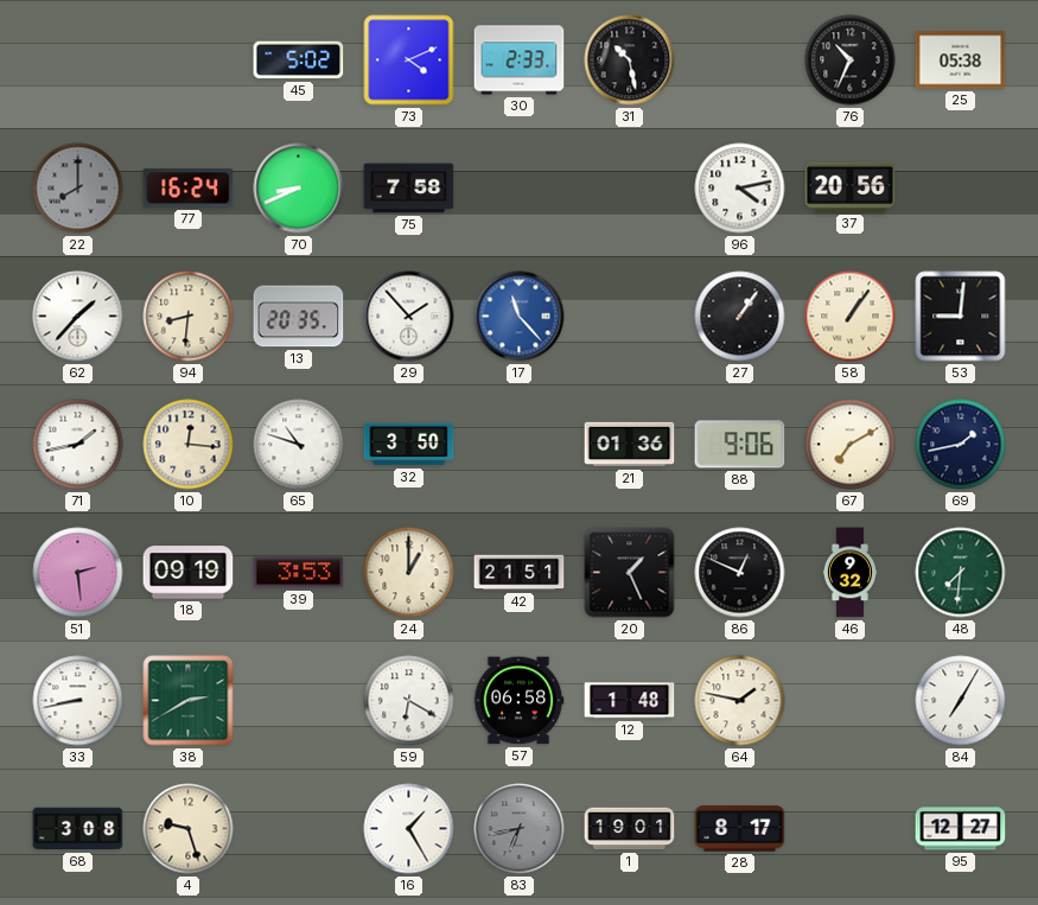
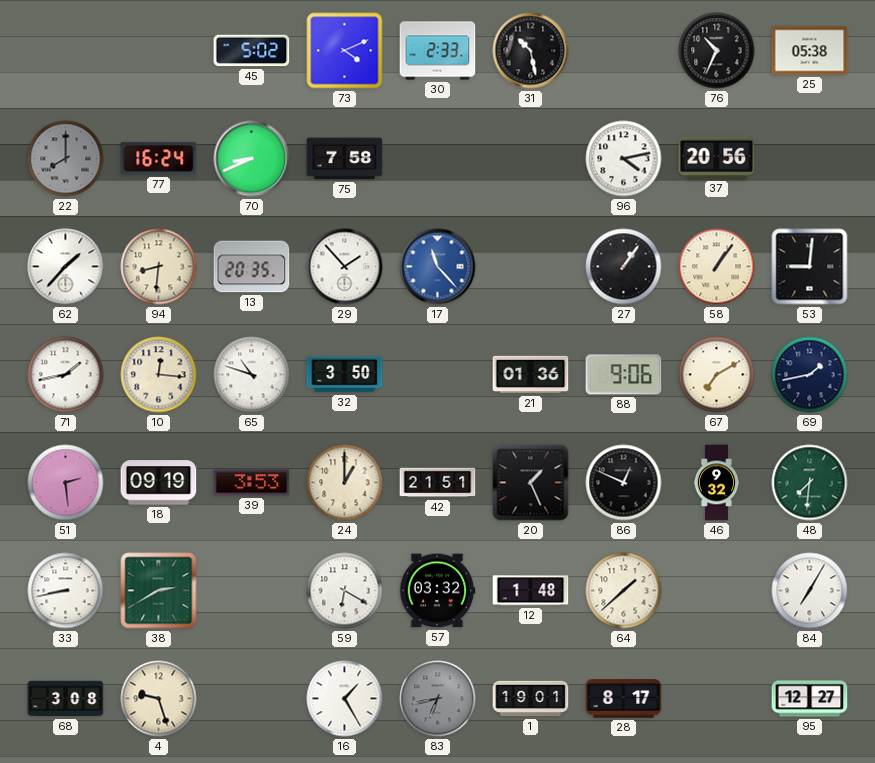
57: 06:58 -> 03:32 (437, 591)
64: 1:47 -> 1:38 (624, 591)
